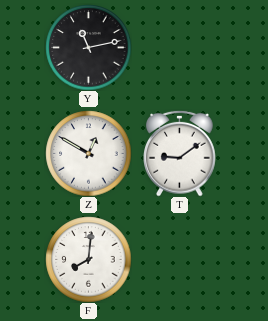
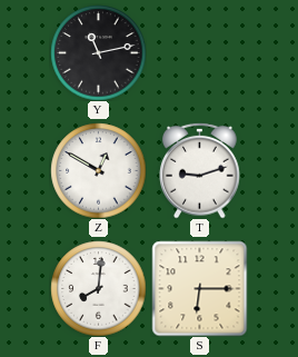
T: 9:09 -> 9:12 (200, 170)
S: none -> 6:15 (199, 288)
